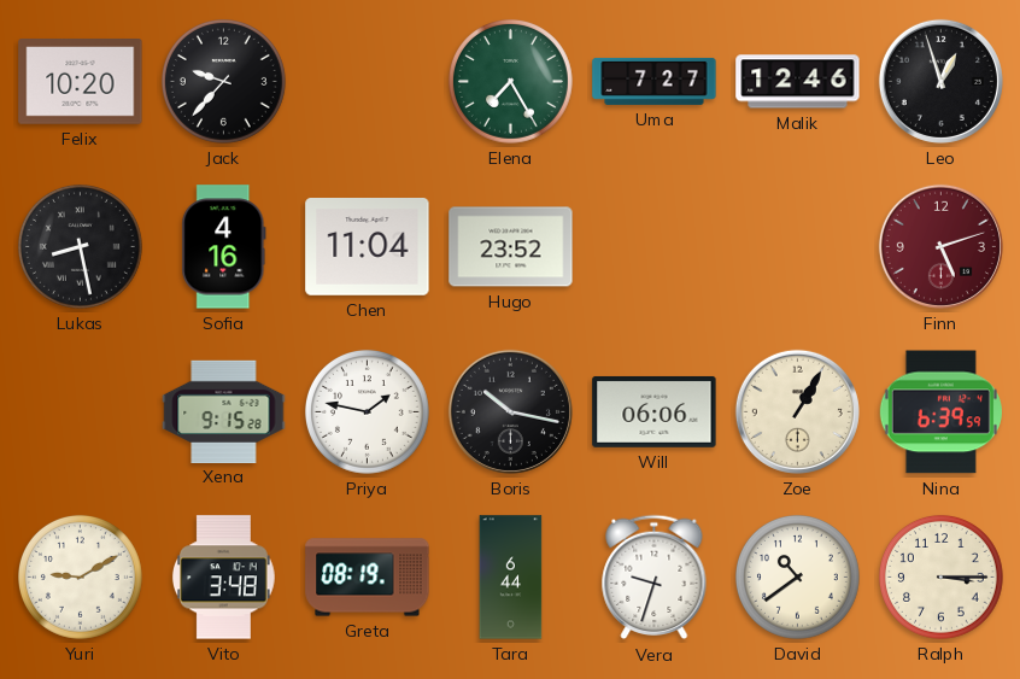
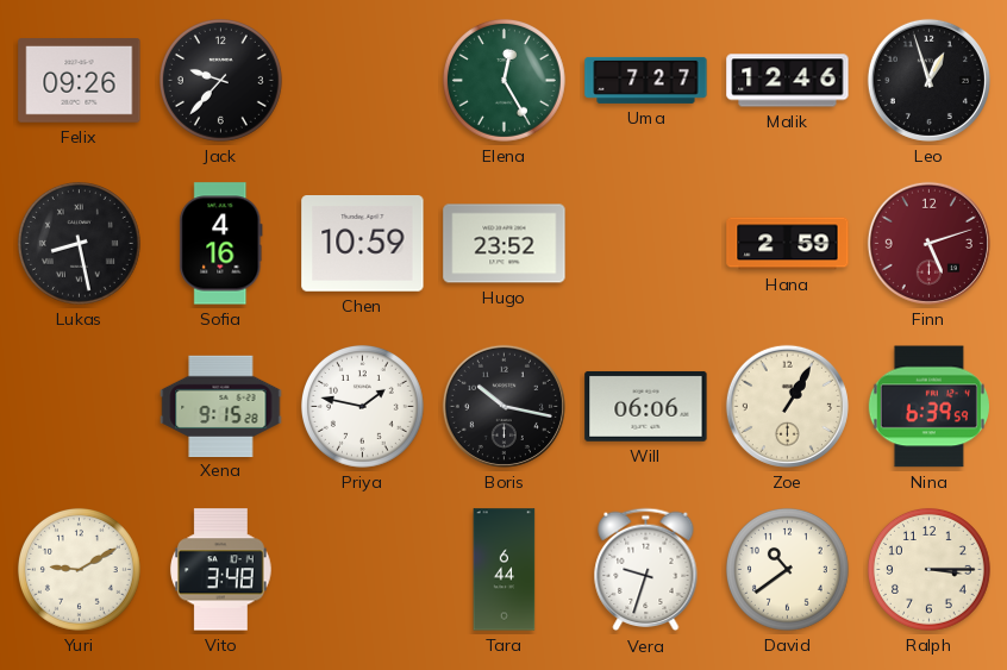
Felix: 10:20 -> 09:26 (80, 81)
Elena: 7:25 -> 12:25 (504, 80)
Chen: 11:04 -> 10:59 (363, 244)
Hana: none -> 2:59 (788, 244)
Greta: 08:19 -> none (368, 578)
